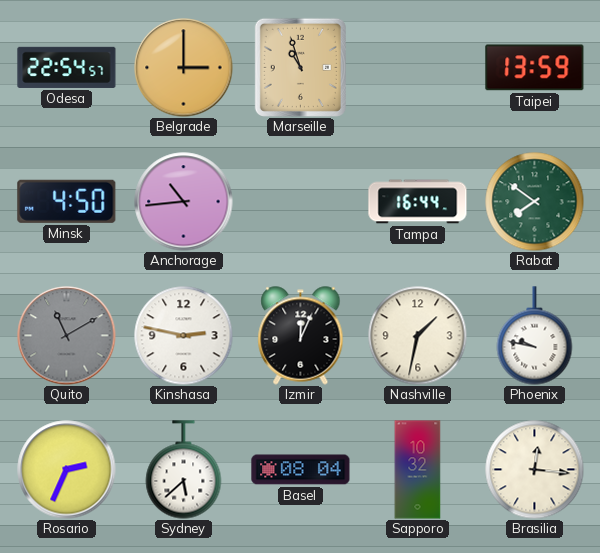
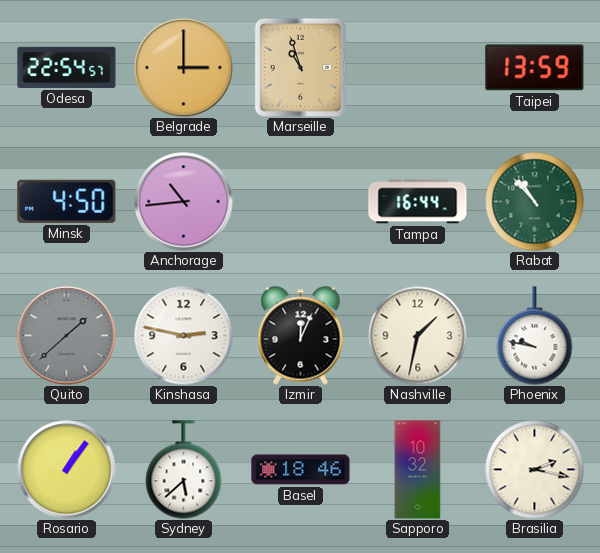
Rabat: 7:51 -> 10:53 (535, 202)
Quito: 11:10 -> 1:38 (67, 336)
Rosario: 2:34 -> 1:06 (67, 470)
Basel: 08:04 -> 18:46 (301, 470)
Brasilia: 12:16 -> 2:17 (535, 470)
